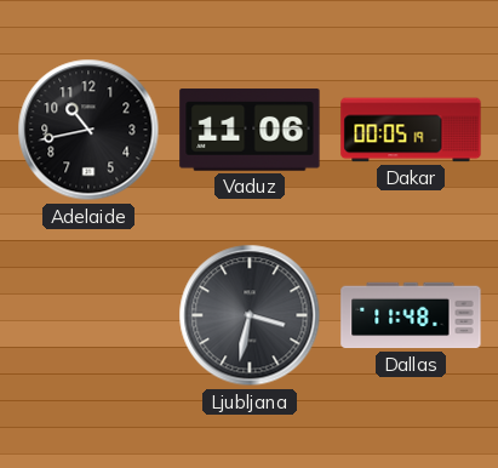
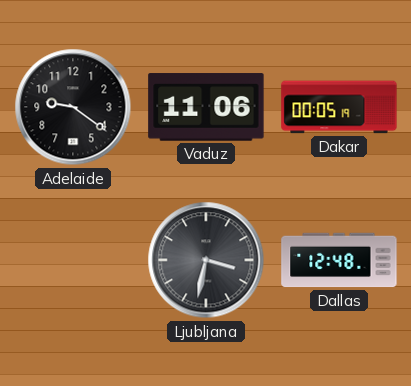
Adelaide: 10:43 -> 9:21 (73, 107)
Dallas: 11:48 -> 12:48 (339, 260)
